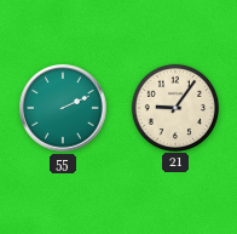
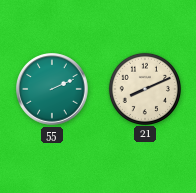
21: 9:06 -> 8:11 (144, 88)
